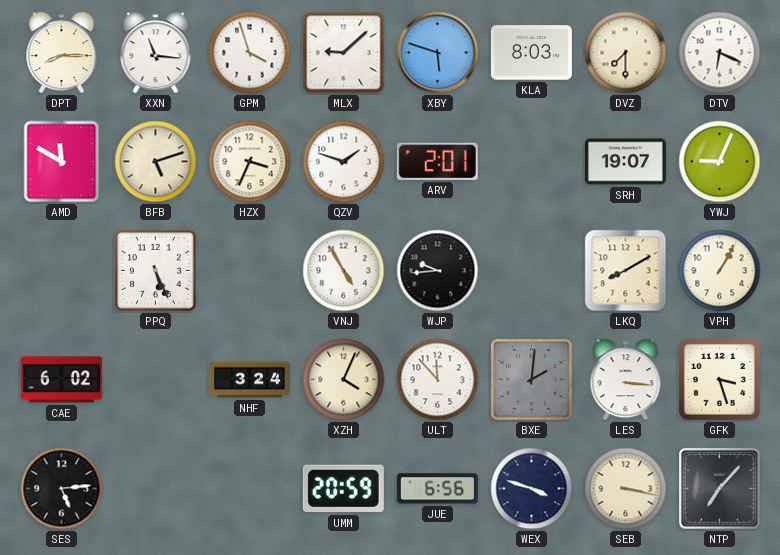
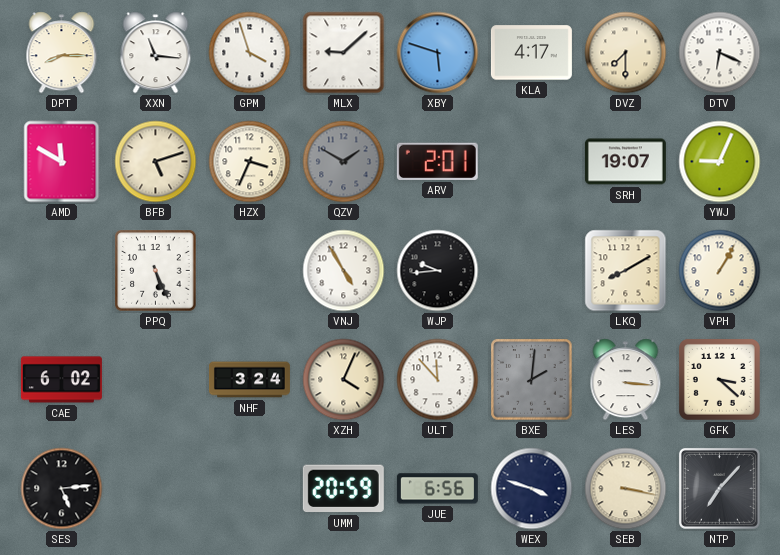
KLA: 8:03 -> 4:17 (531, 53)
QZV: 1:48 -> 1:50 (344, 162)
QZV dial: white -> grey (344, 162)
GFK: 3:27 -> 3:22 (719, 379)
